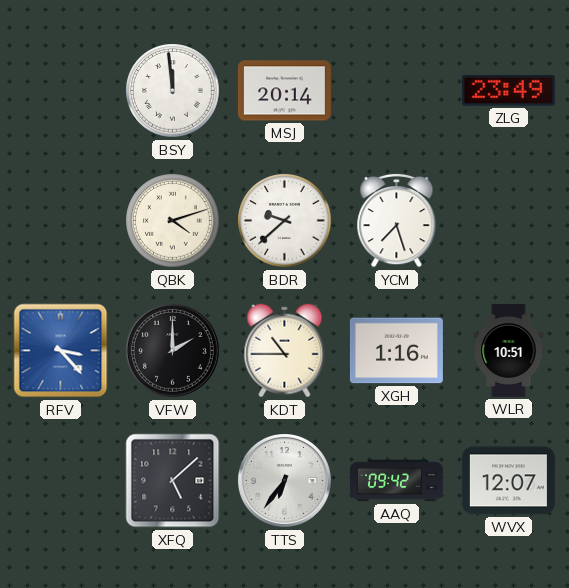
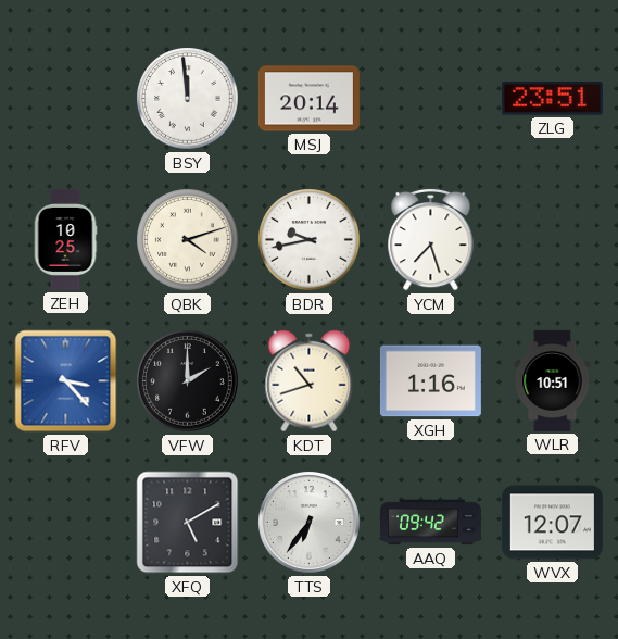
ZLG: 23:49 -> 23:51 (552, 99)
ZEH: none -> 10:25 (65, 239)
BDR: 9:38 -> 9:43 (310, 240)
KDT: 10:45 -> 10:42 (310, 381)
XFQ: 5:08 -> 5:10 (188, 523)
